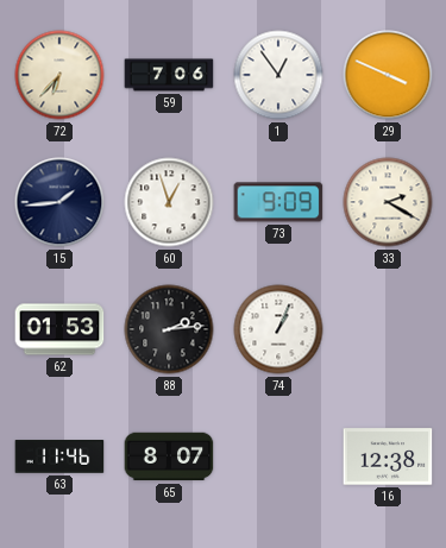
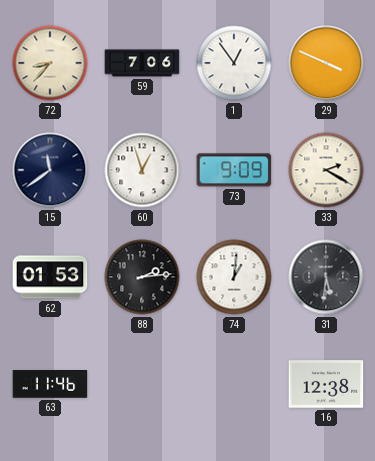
72: 6:37 -> 8:37 (50, 63)
15: 1:44 -> 11:39 (50, 170)
74: 1:04 -> 1:01 (234, 277)
31: none -> 5:31 (326, 277)
65: 8:07 -> none (169, 456)
